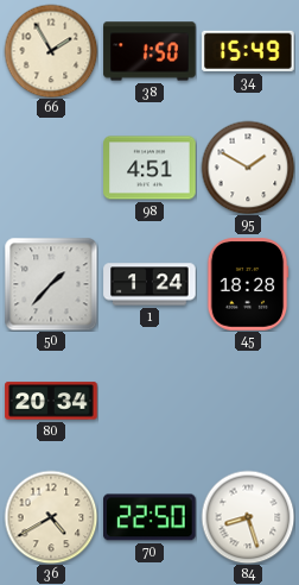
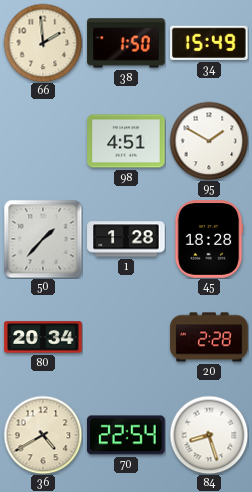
66: 1:55 -> 1:59 (43, 43)
1: 1:24 -> 1:28 (126, 239)
20: none -> 2:28 (209, 337)
70: 22:50 -> 22:54 (127, 435)
